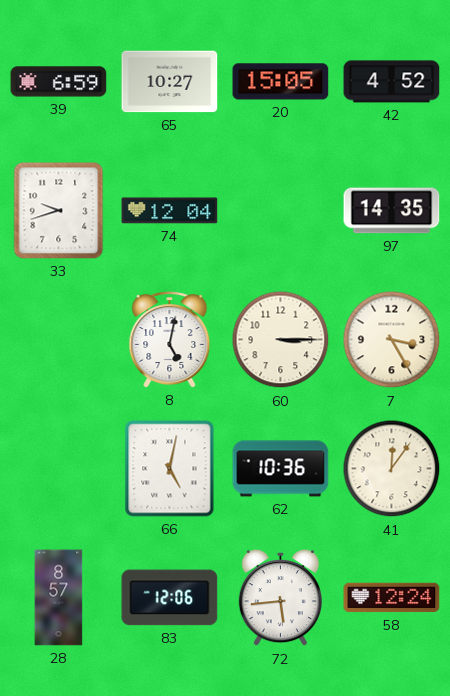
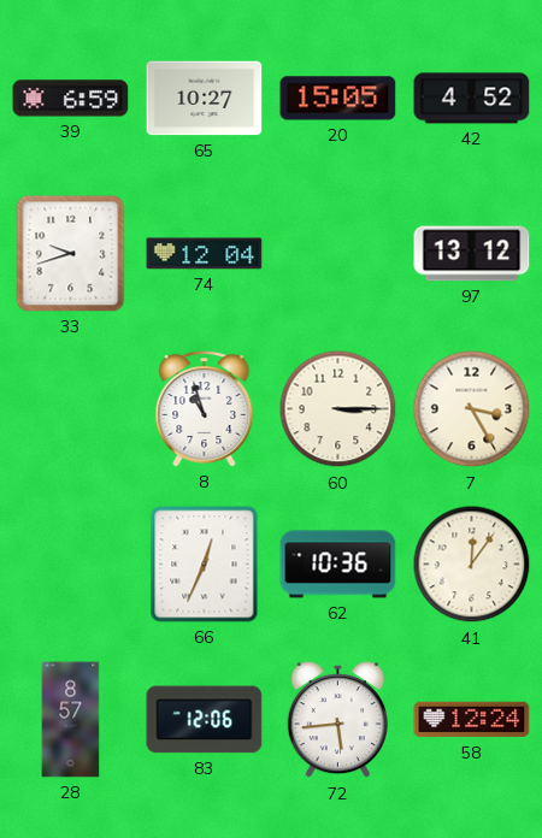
97: 14:35 -> 13:12 (472, 254)
8: 5:02 -> 10:57 (205, 409)
66: 5:02 -> 12:34 (205, 565)
